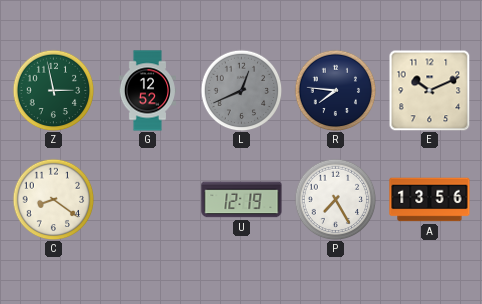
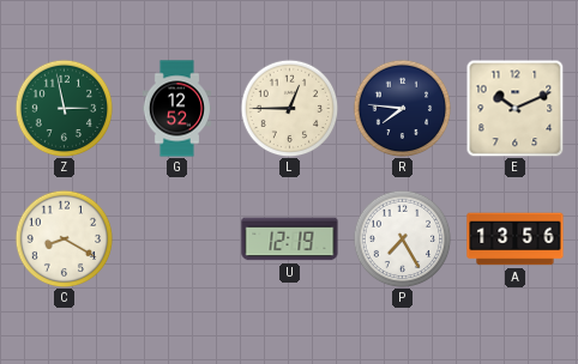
L: 12:41 -> 12:45 (289, 108)
L dial: grey -> cream (289, 108)
C: 8:21 -> 8:20 (64, 238)
